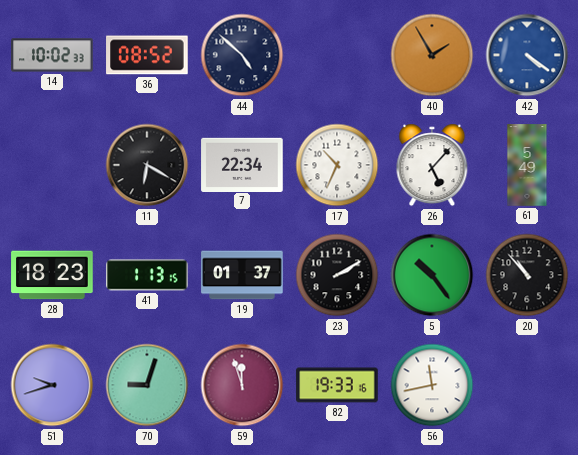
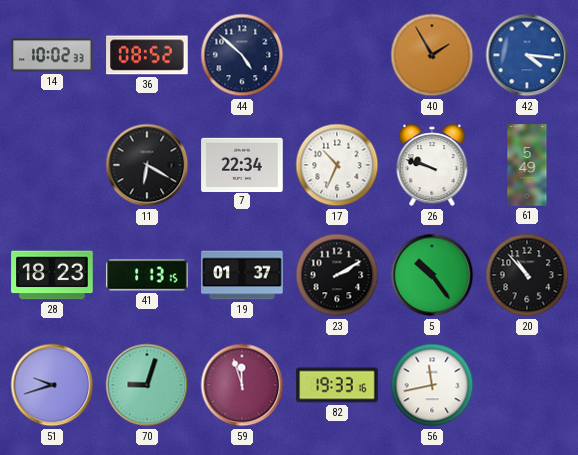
42: 4:21 -> 4:16 (527, 55)
26: 5:07 -> 9:48 (432, 165)
